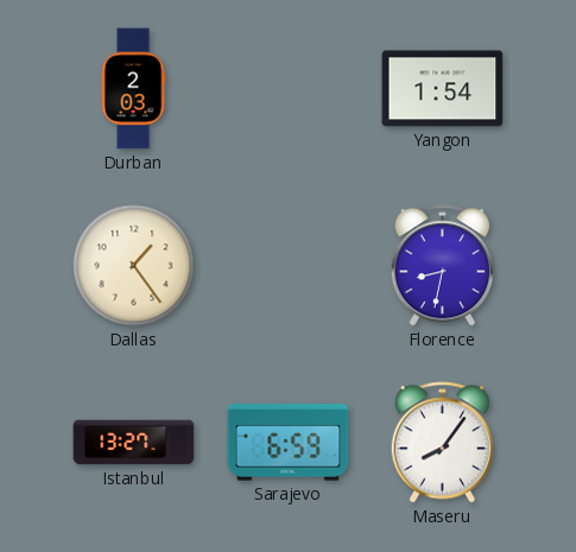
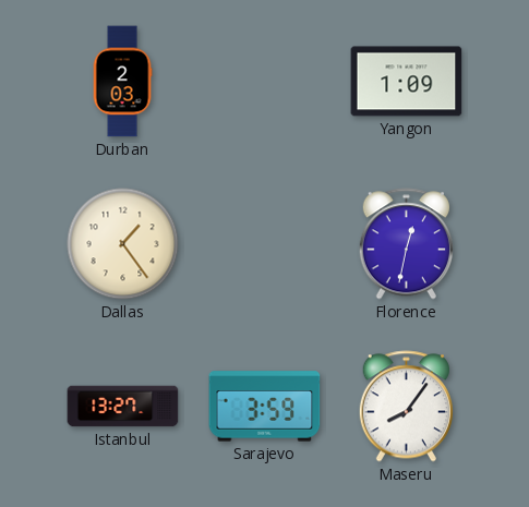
Yangon: 1:54 -> 1:09 (407, 82)
Florence: 8:32 -> 12:32 (406, 244)
Sarajevo: 6:59 -> 3:59 (265, 407)
